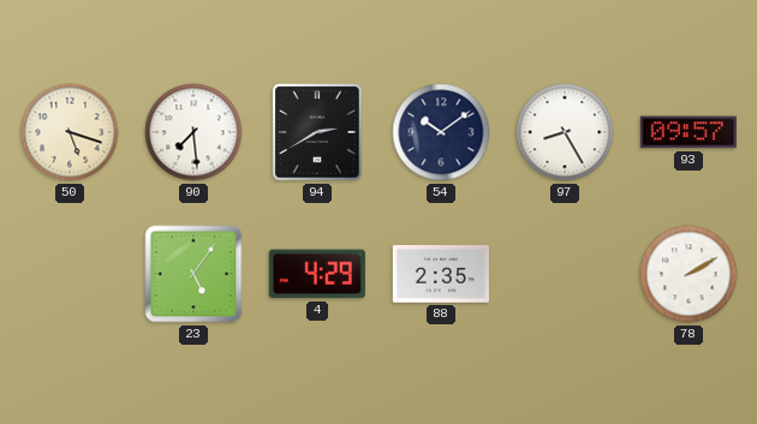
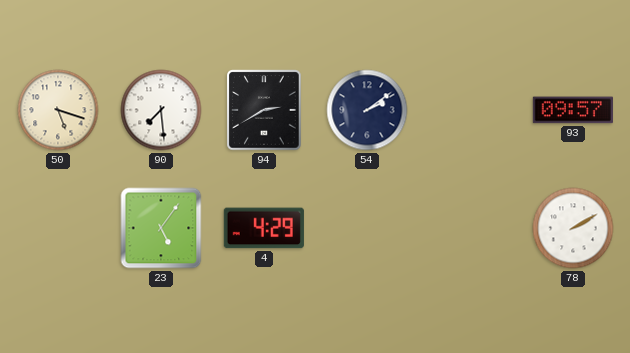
54: 10:09 -> 2:09 (367, 110)
97: 8:25 -> none (565, 132)
88: 2:35 -> none (441, 275)
